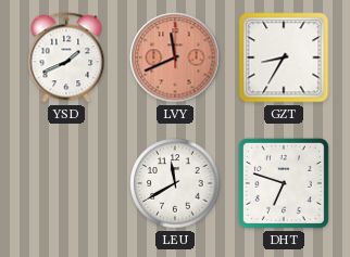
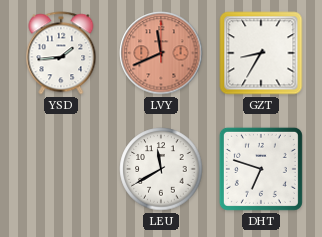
YSD: 1:41 -> 1:44 (61, 53)
